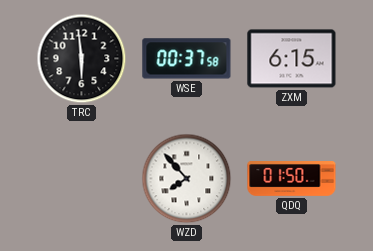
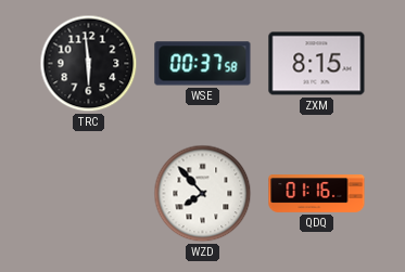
ZXM: 6:15 -> 8:15 (317, 64)
QDQ: 01:50 -> 01:16 (317, 194)
